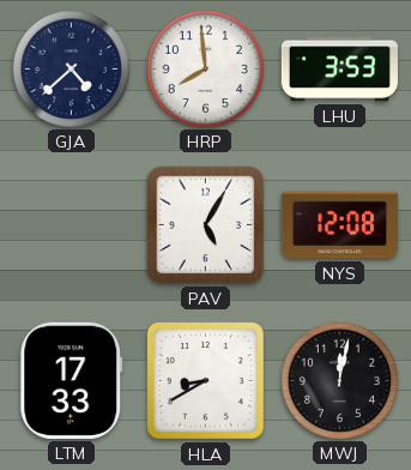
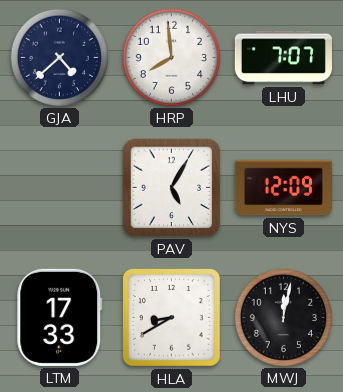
LHU: 3:53 -> 7:07 (283, 58)
NYS: 12:08 -> 12:09 (283, 188)
